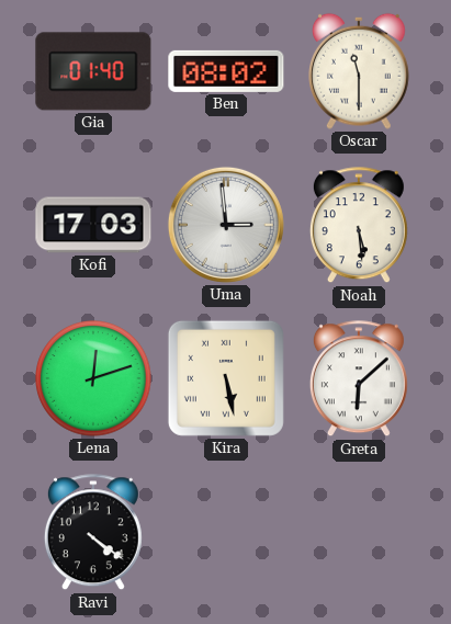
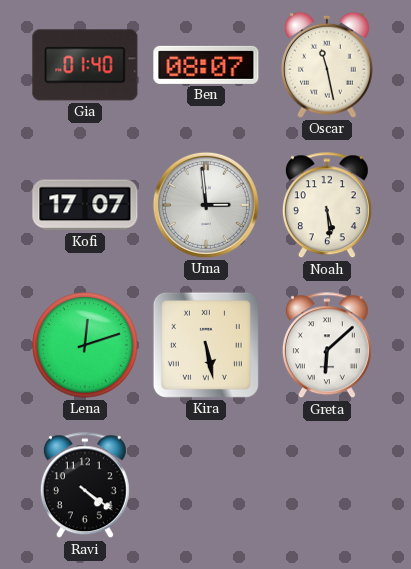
Ben: 08:02 -> 08:07 (206, 65)
Oscar: 11:30 -> 11:28 (328, 65)
Kofi: 17:03 -> 17:07 (85, 205)
